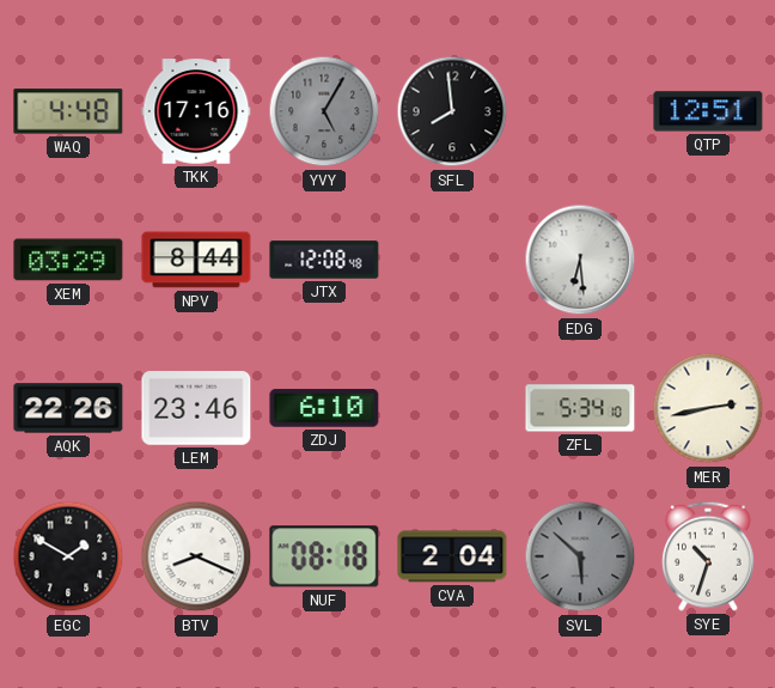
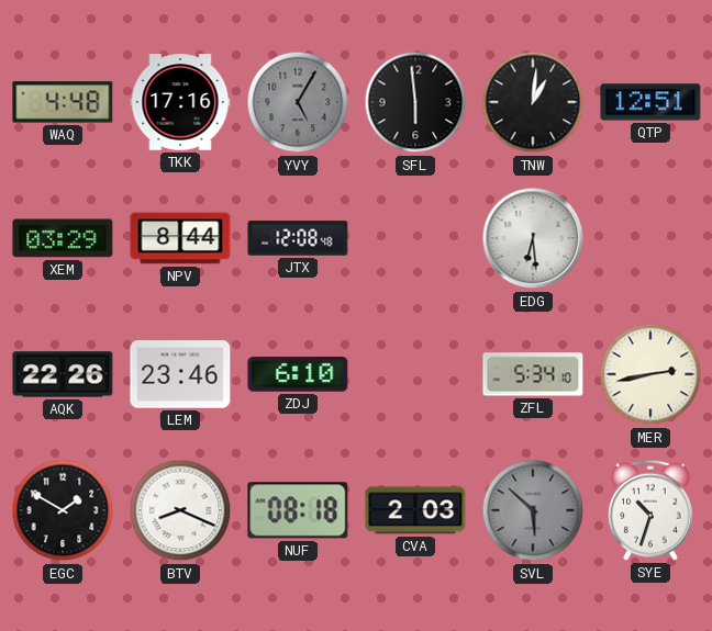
SFL: 7:59 -> 5:59 (415, 102)
TNW: none -> 1:01 (533, 102)
CVA: 2:04 -> 2:03 (415, 510)
